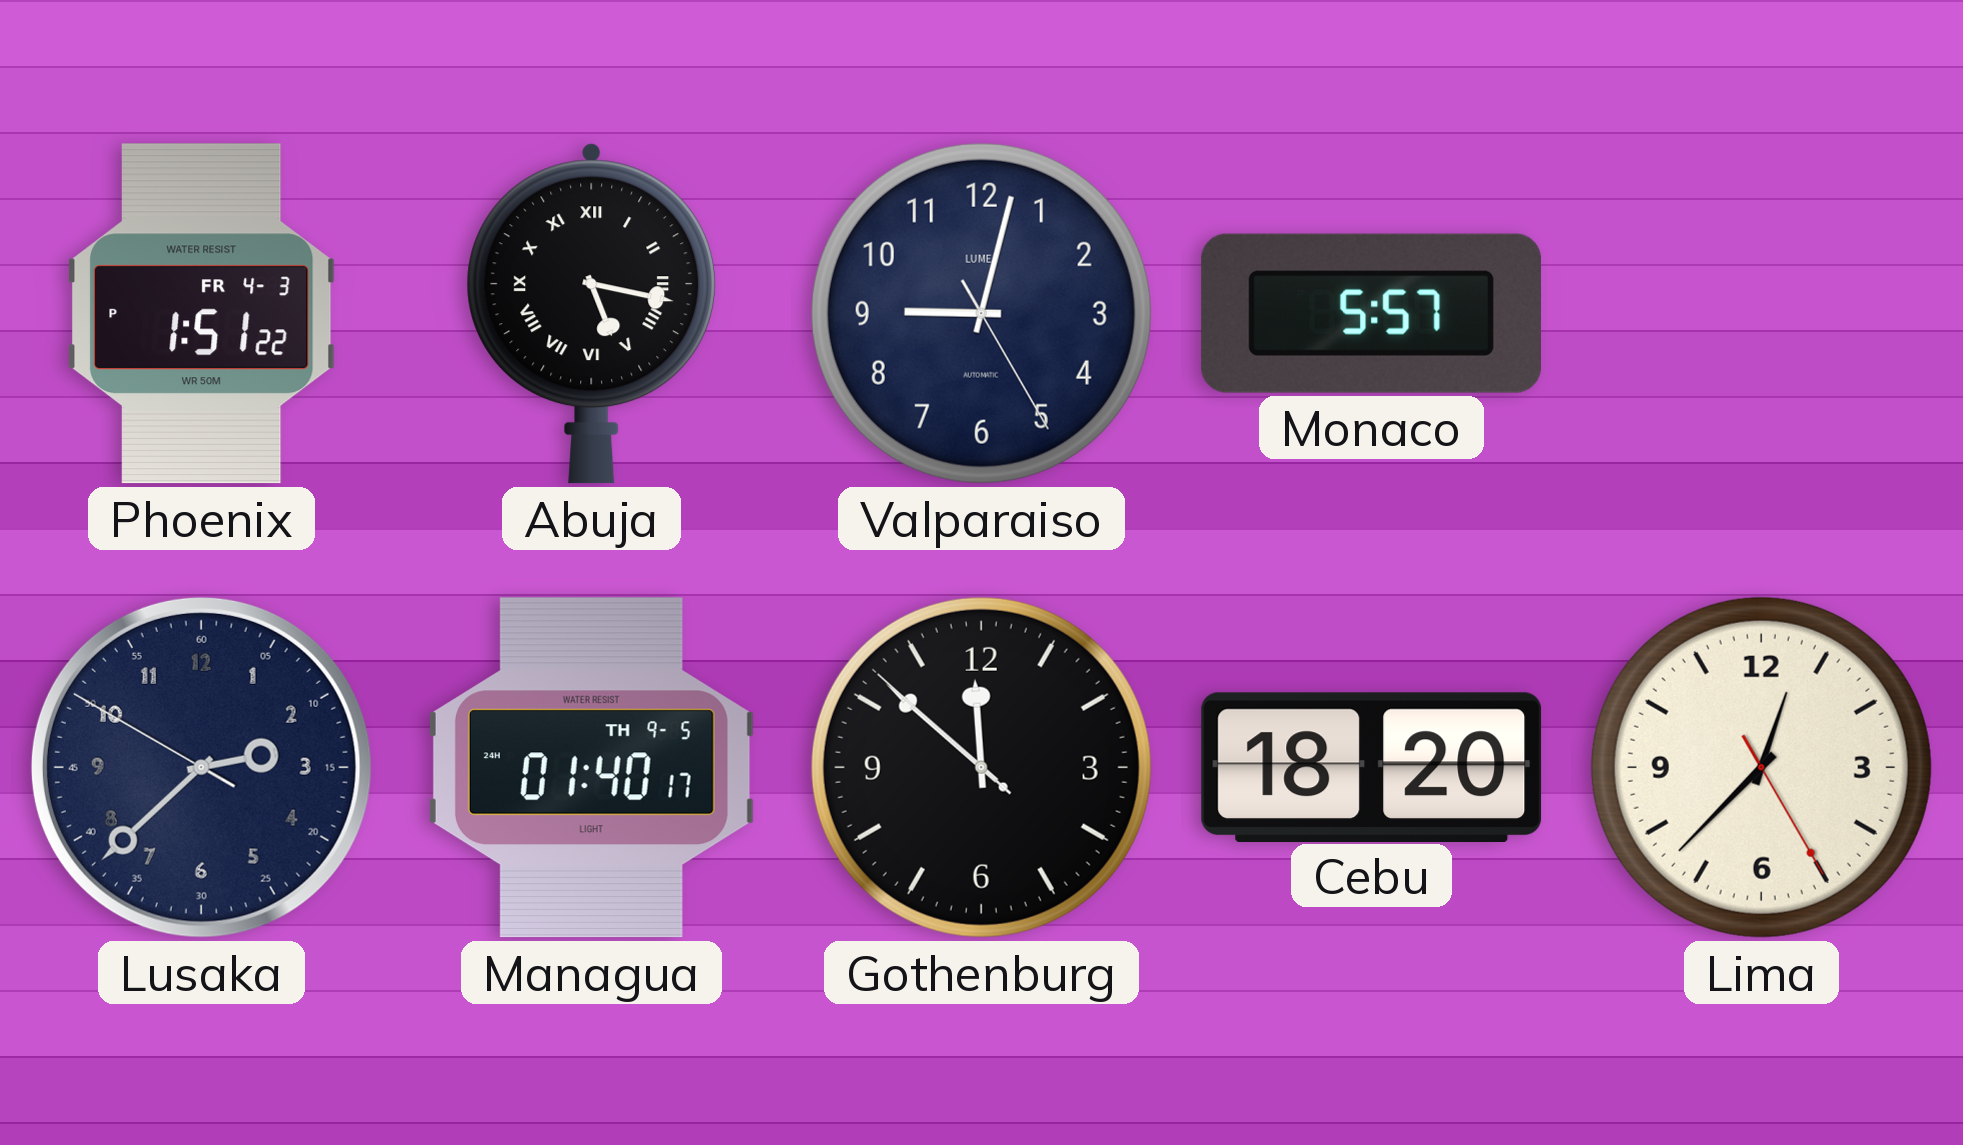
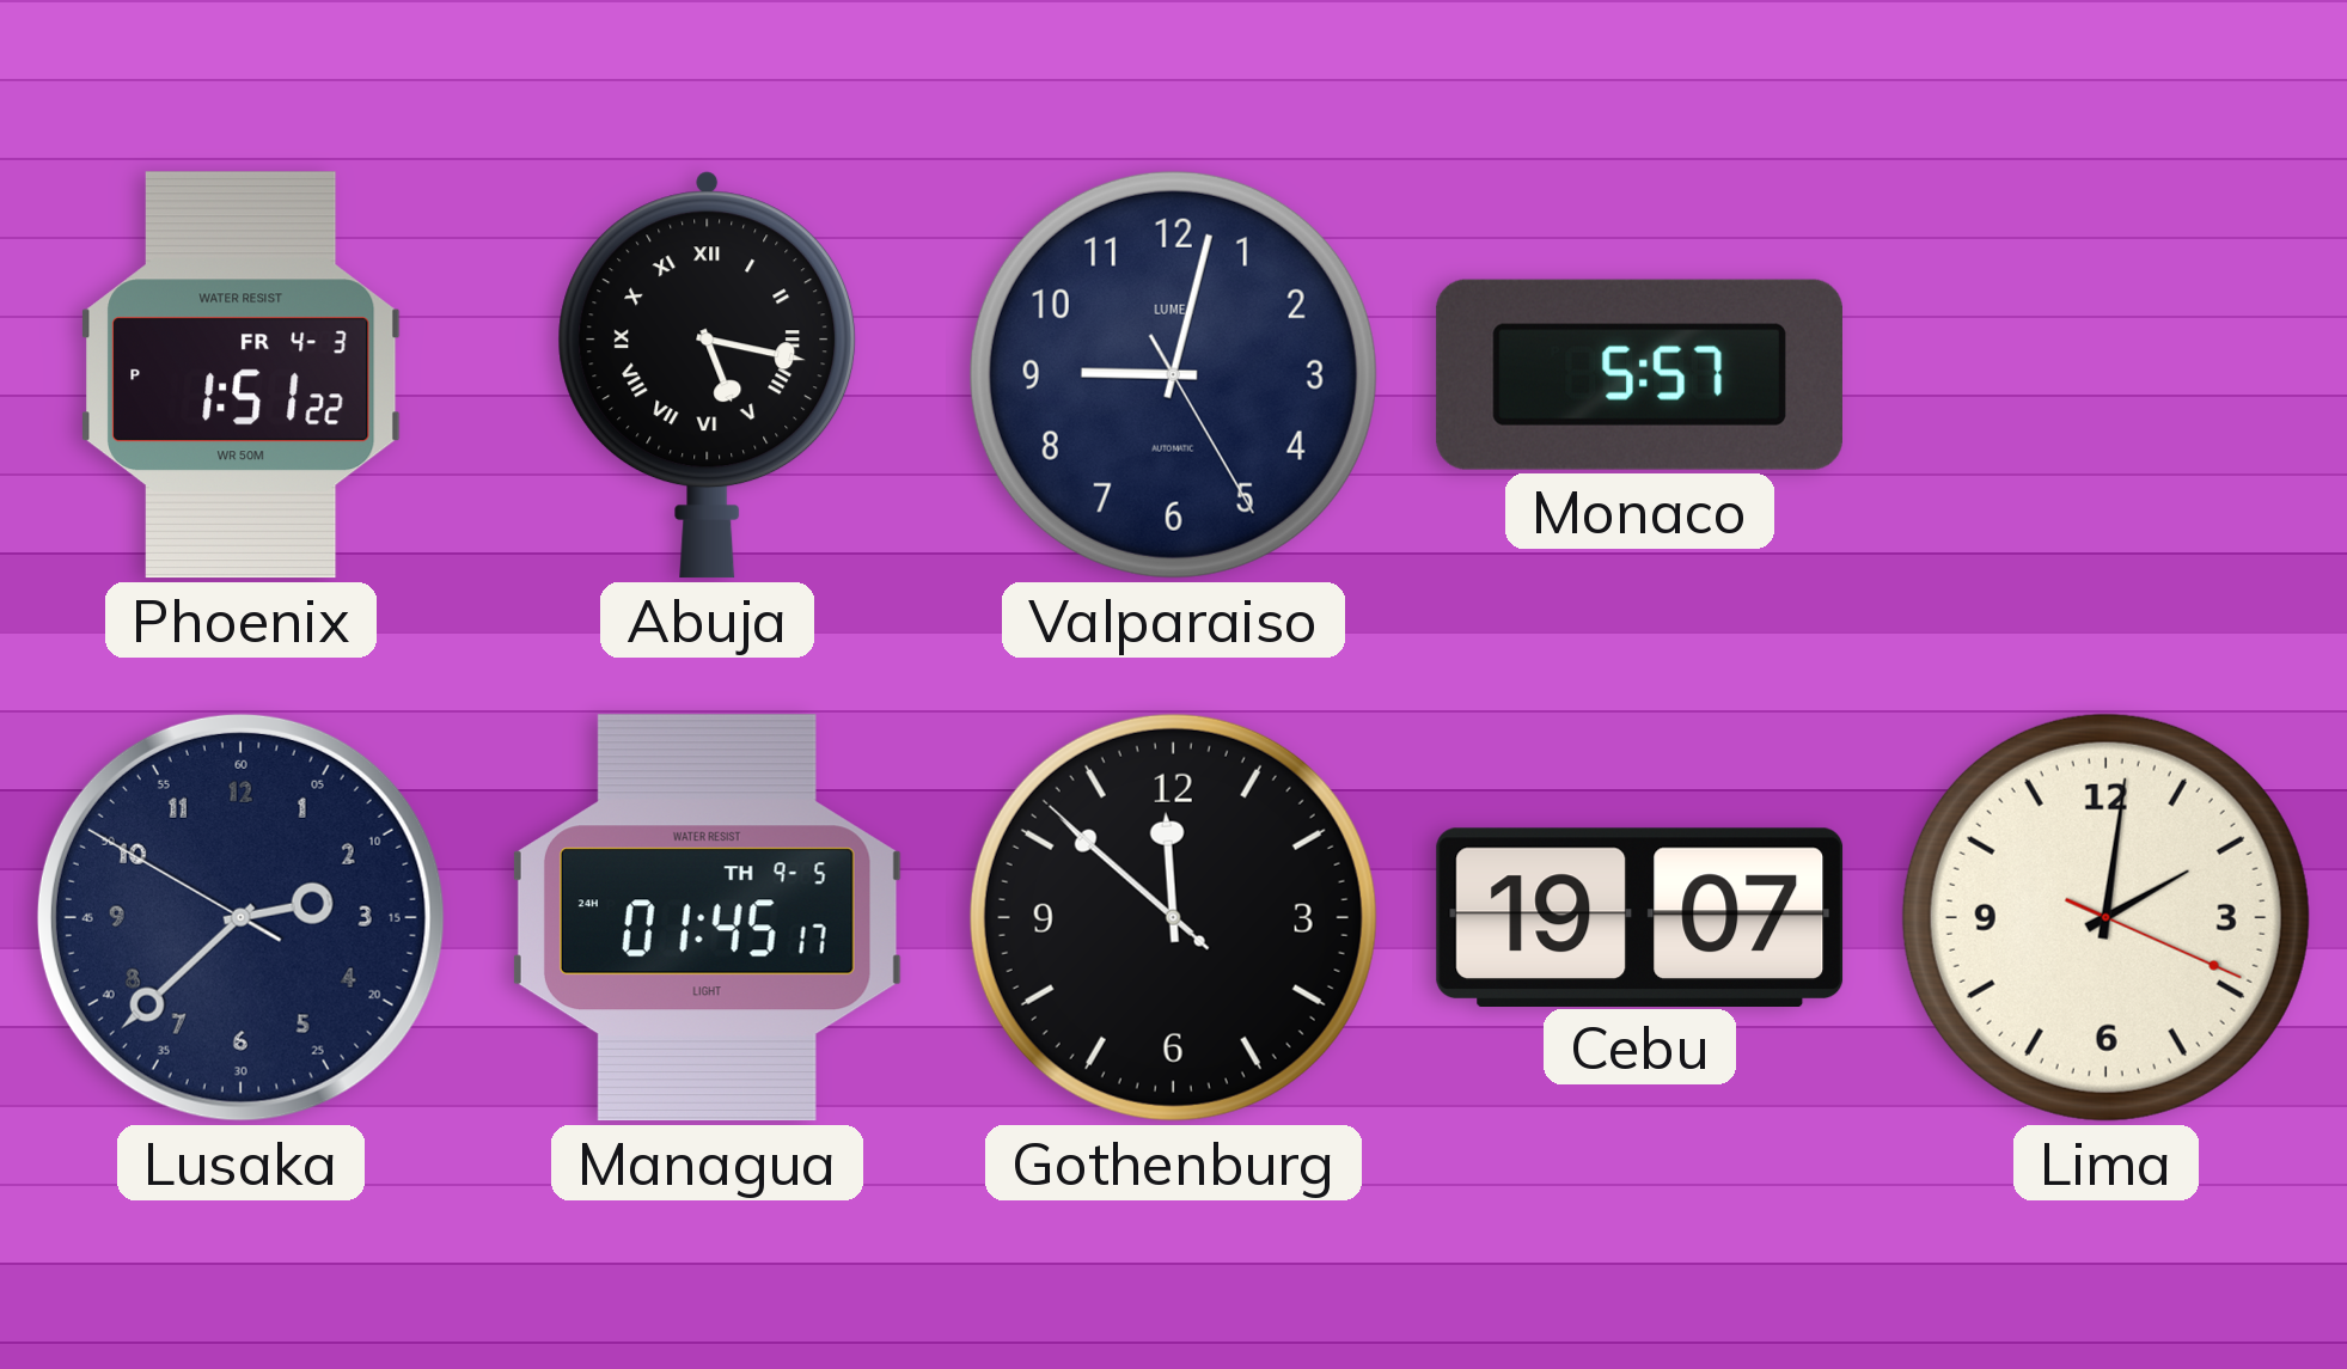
Managua: 01:40 -> 01:45 (707, 918)
Cebu: 18:20 -> 19:07 (1640, 917)
Lima: 12:37 -> 2:01 (2105, 917)
